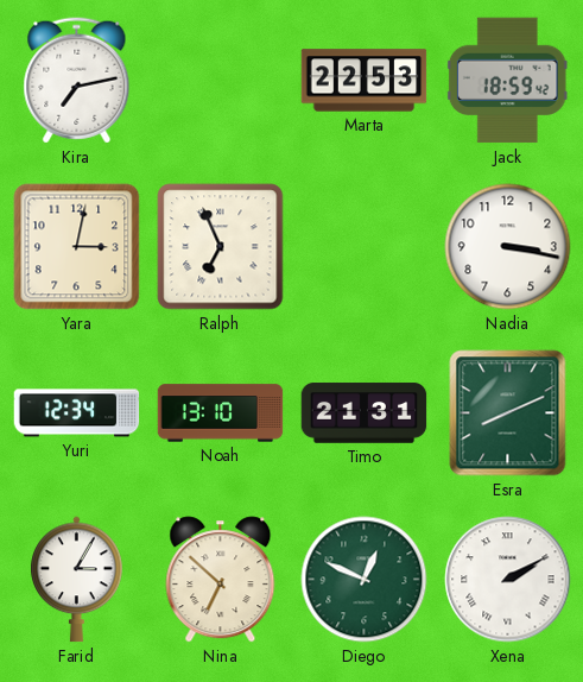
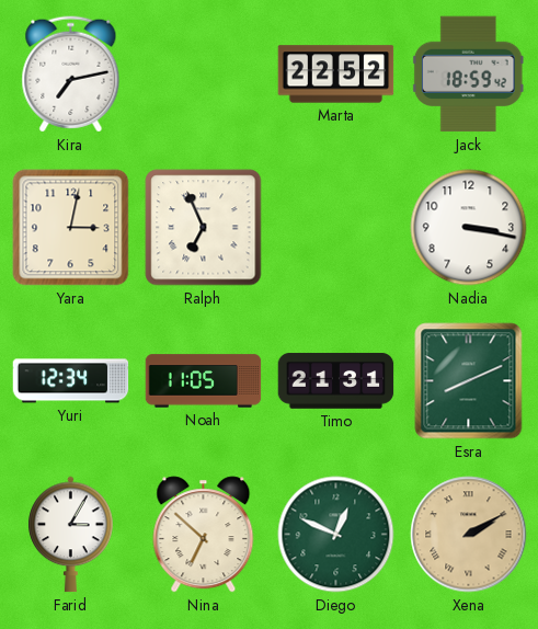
Marta: 22:53 -> 22:52 (336, 75)
Noah: 13:10 -> 11:05 (204, 381)
Xena dial: white -> champagne (469, 535)
